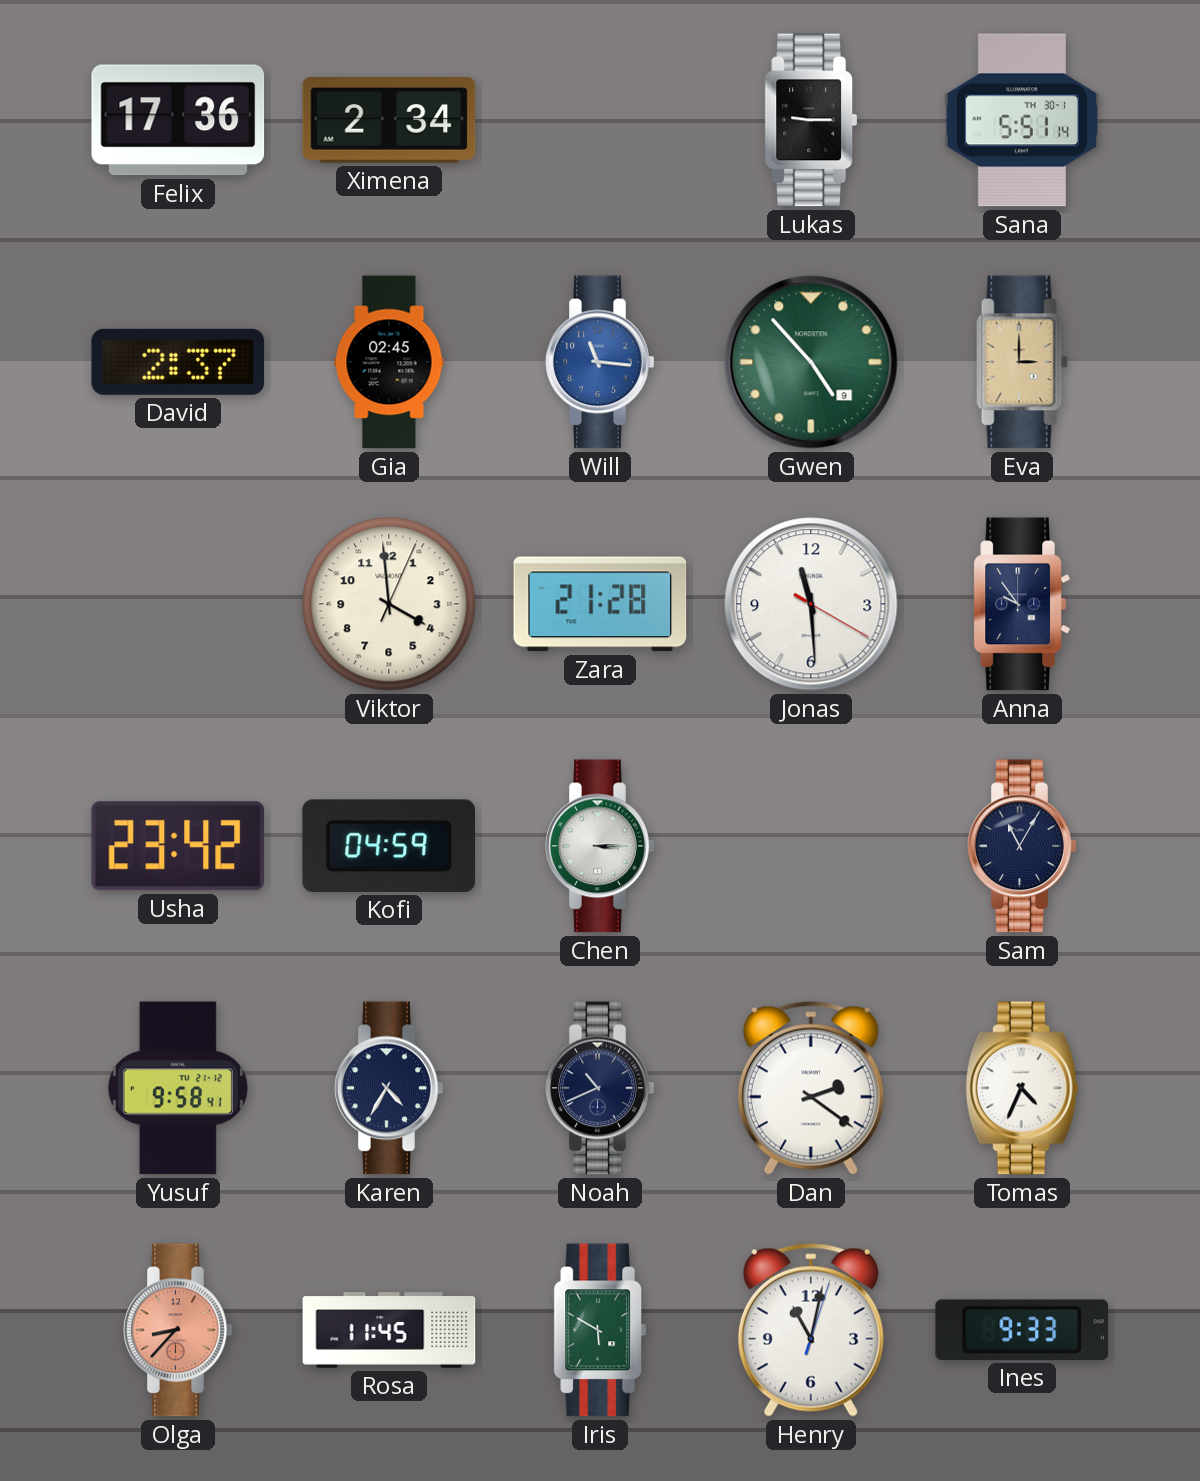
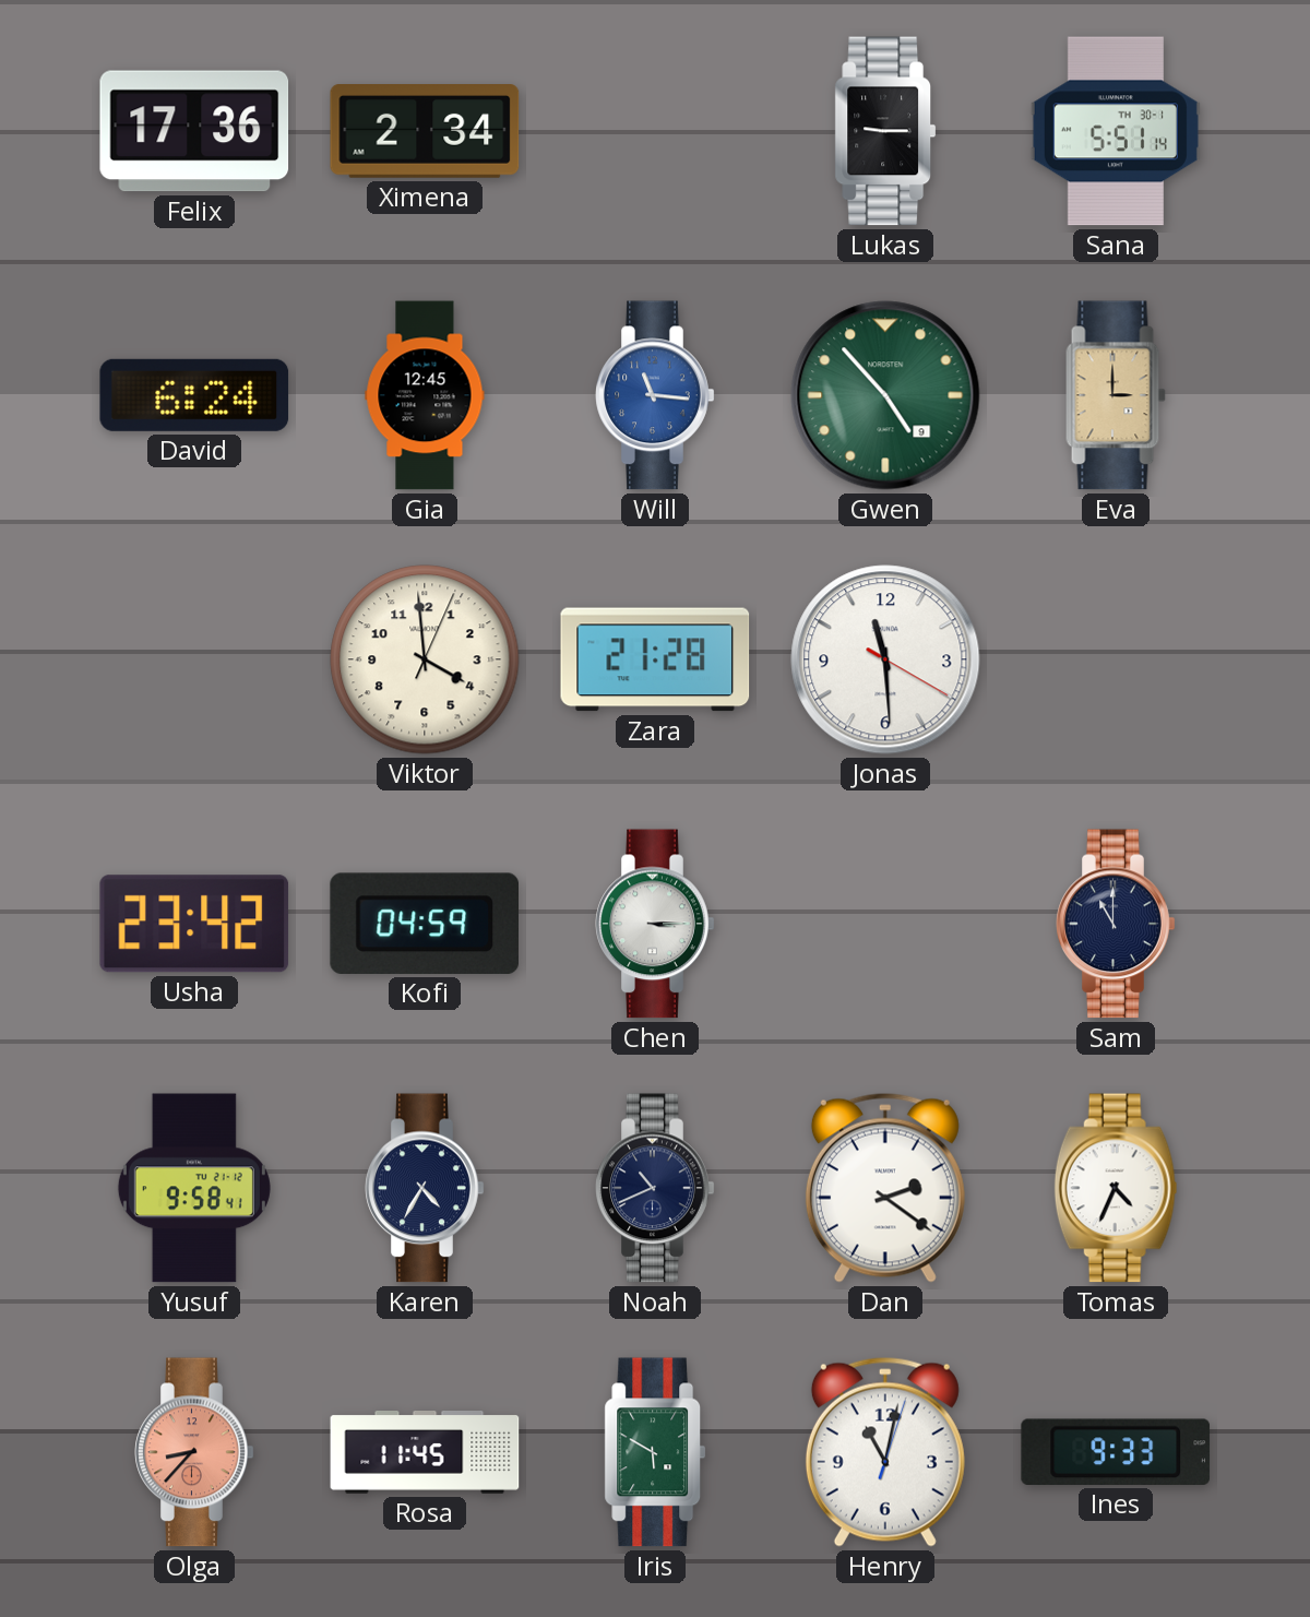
David: 2:37 -> 6:24 (194, 395)
Gia: 02:45 -> 12:45 (425, 395)
Anna: 9:54 -> none (1021, 604)
Sam: 11:05 -> 11:00 (1116, 924)
